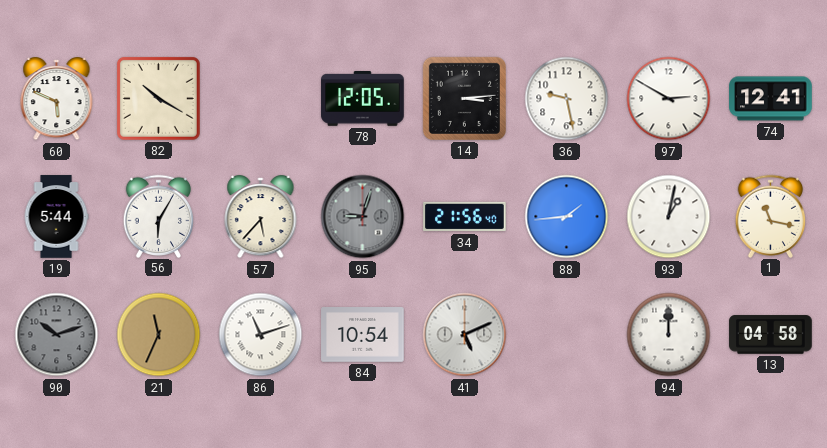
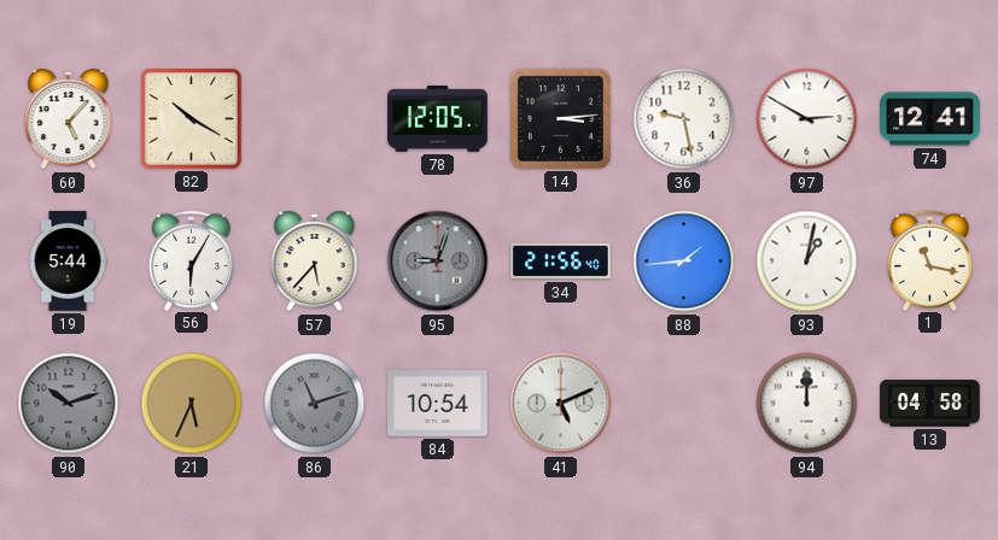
60: 5:49 -> 5:07 (69, 119)
21: 11:34 -> 5:34 (192, 404)
86 dial: white -> grey (315, 404)
